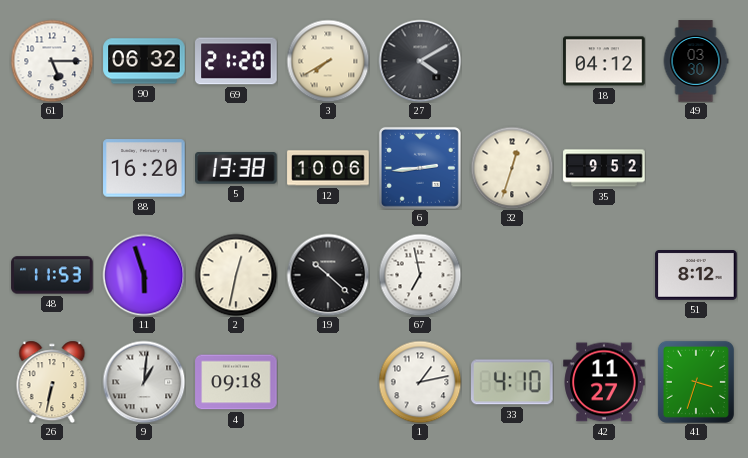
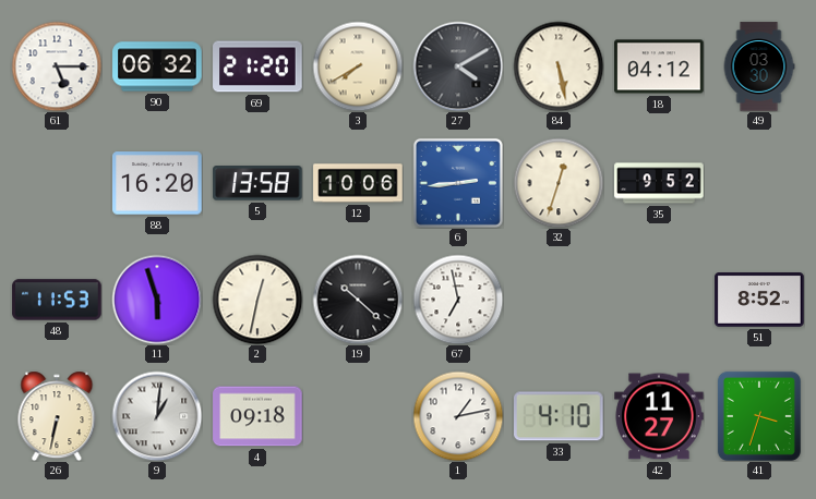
84: none -> 5:28 (559, 66)
5: 13:38 -> 13:58 (257, 183)
51: 8:12 -> 8:52 (759, 301)
